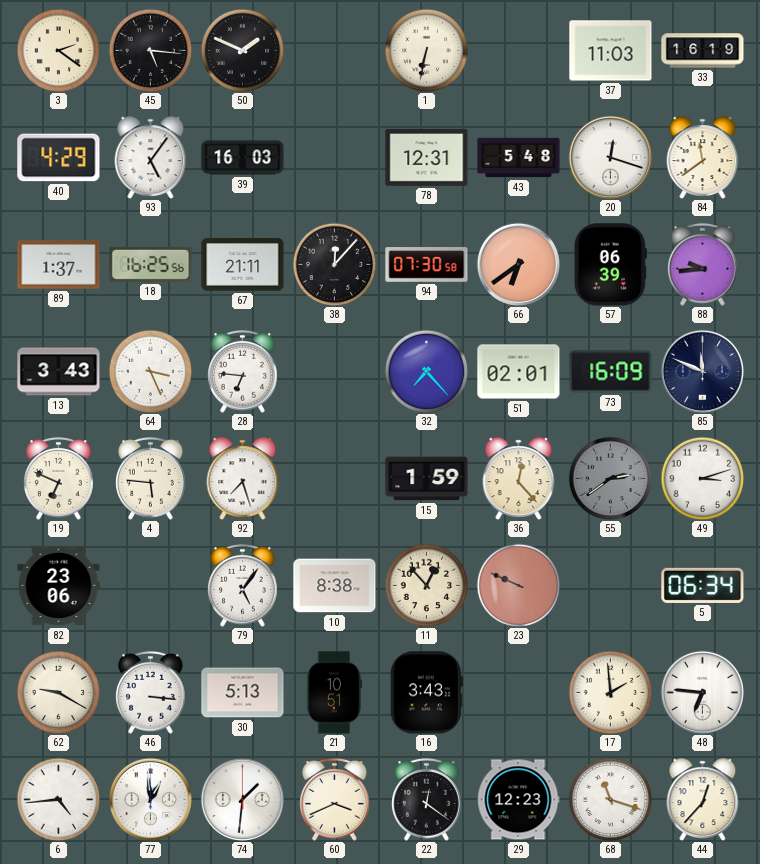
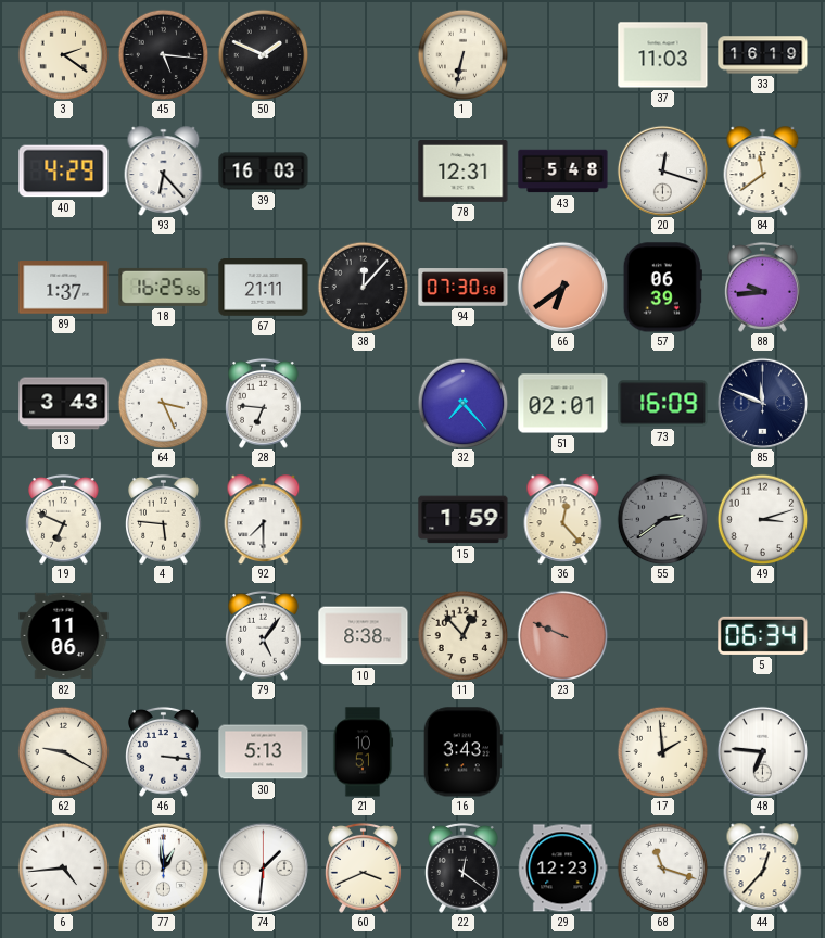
93: 5:06 -> 6:23 (164, 172)
92: 7:27 -> 7:30 (264, 520)
82: 23:06 -> 11:06 (64, 636)
